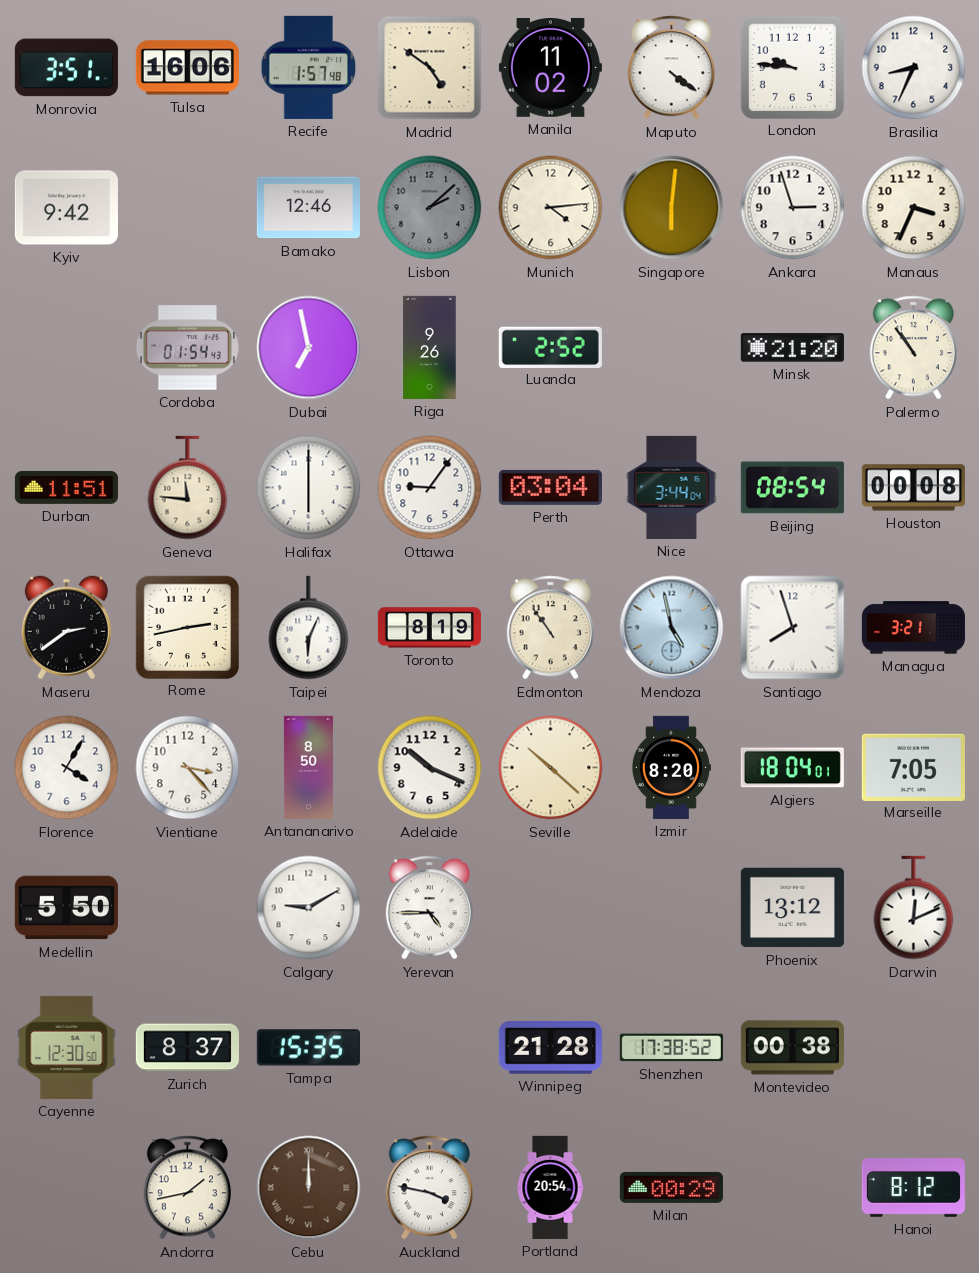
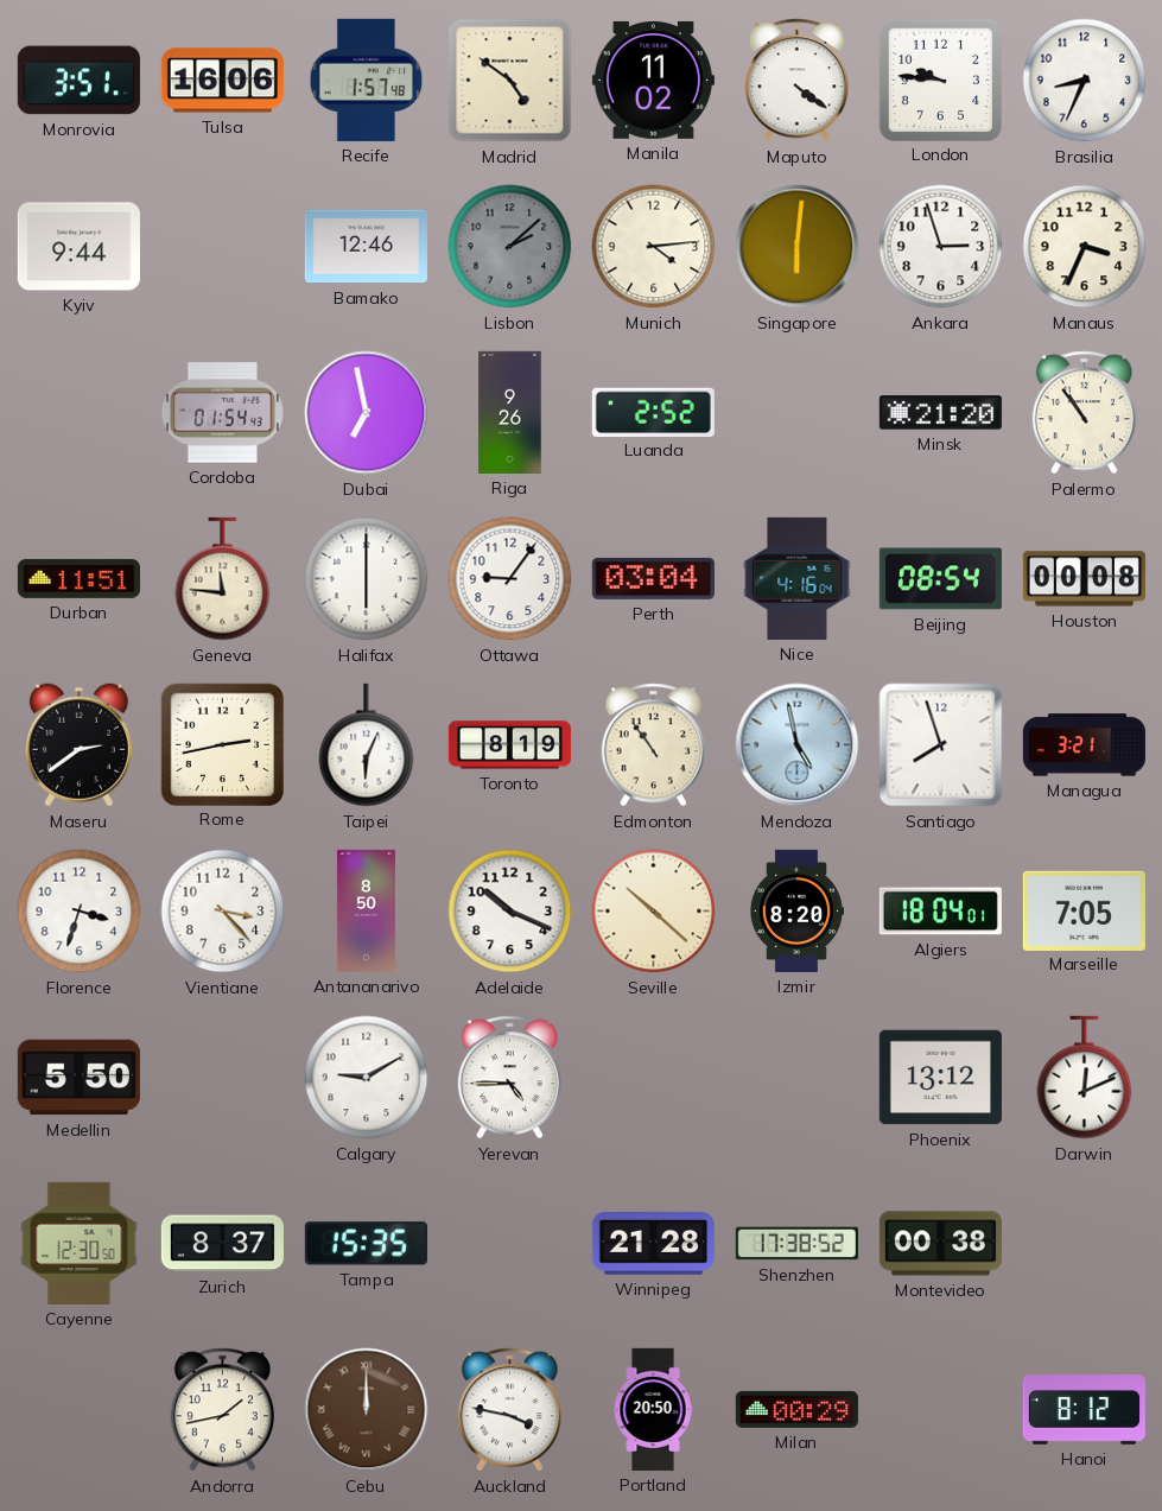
Kyiv: 9:42 -> 9:44 (78, 247)
Nice: 3:44 -> 4:16 (798, 578)
Florence: 4:05 -> 3:33 (80, 912)
Portland: 20:54 -> 20:50 (653, 1409)
